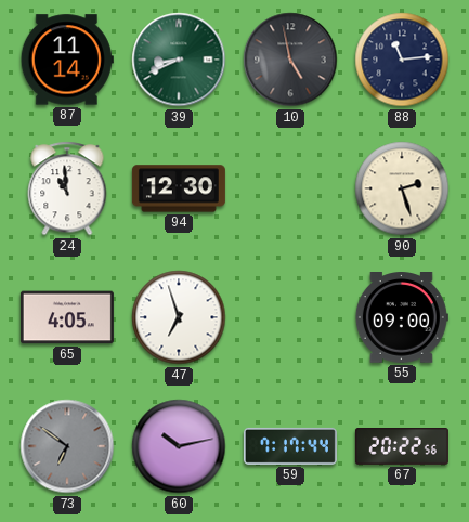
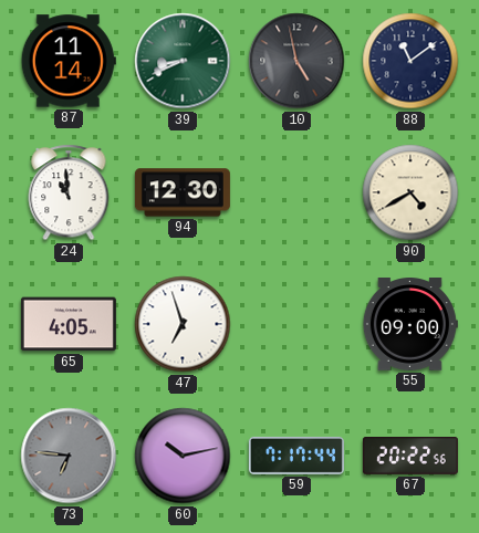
88: 11:14 -> 11:09 (410, 61)
90: 2:27 -> 4:40 (410, 192)
73: 6:51 -> 6:46 (69, 456)
